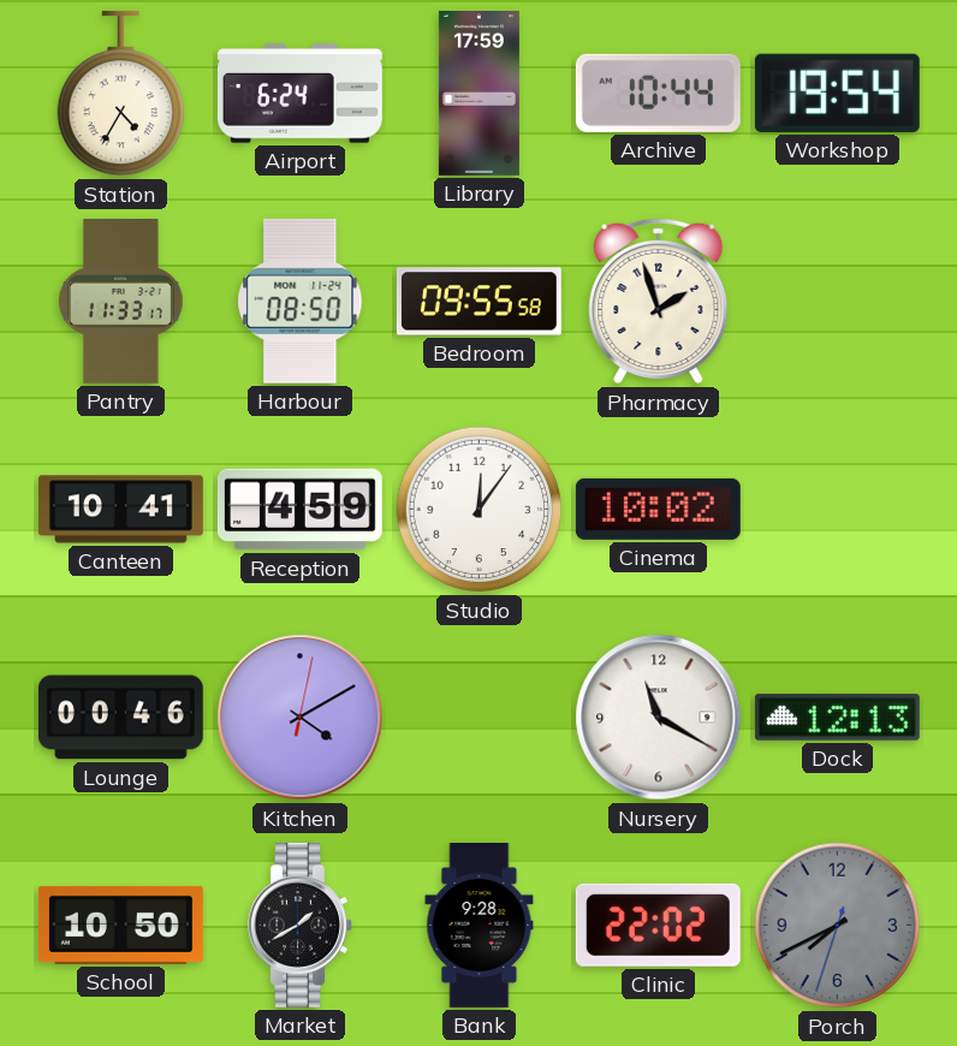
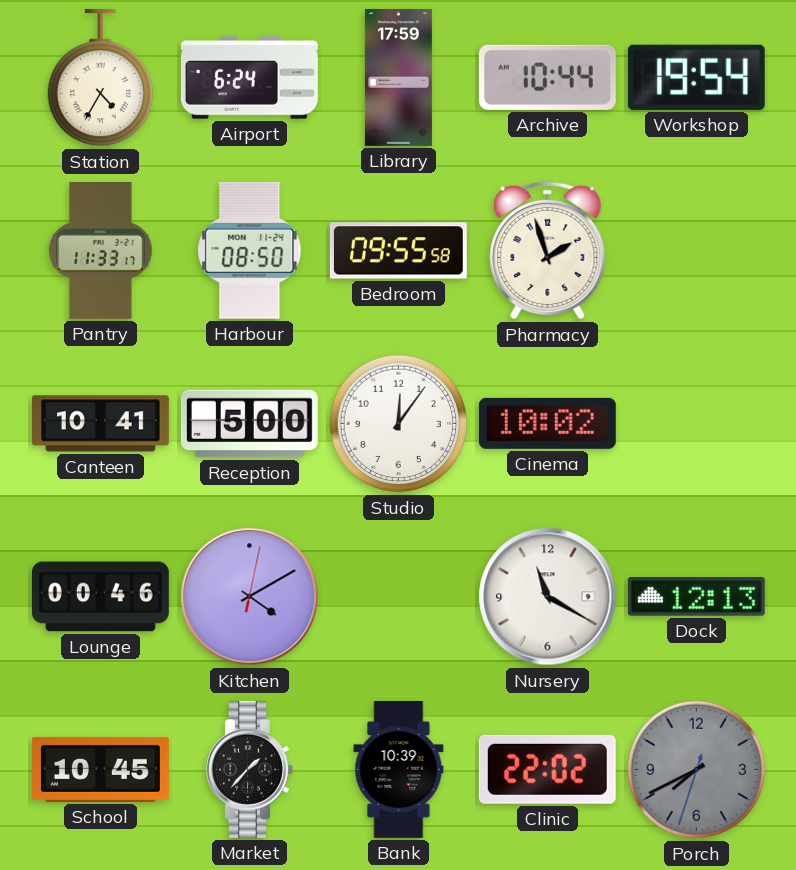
Reception: 4:59 -> 5:00 (249, 424)
School: 10:50 -> 10:45 (100, 769)
Market: 1:40 -> 1:37 (250, 769)
Bank: 9:28 -> 10:39 (399, 769)
